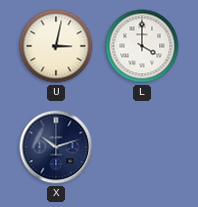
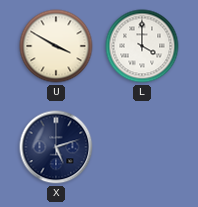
U: 3:02 -> 3:50 (56, 46)
X: 10:12 -> 5:12 (56, 147)
